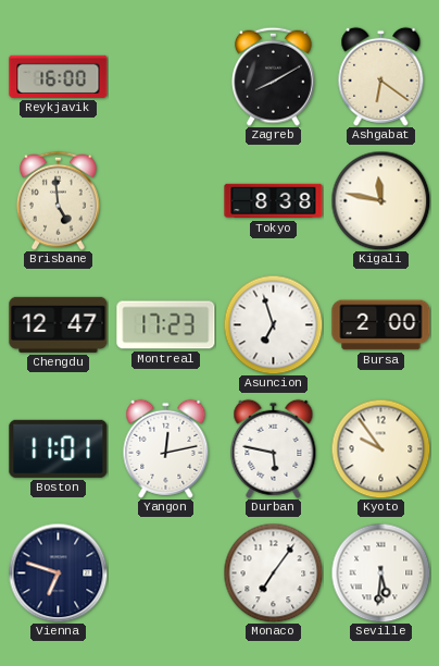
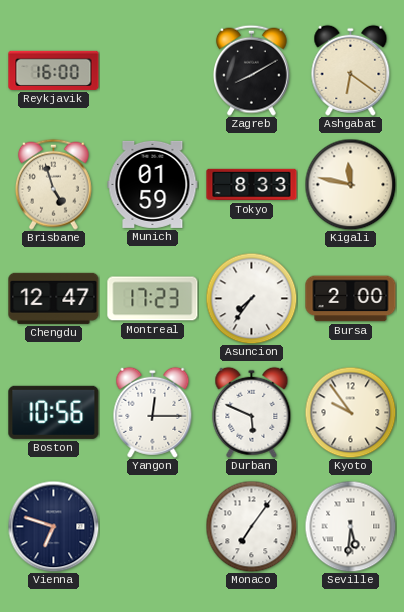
Brisbane: 4:59 -> 4:57 (53, 184)
Munich: none -> 01:59 (153, 184)
Tokyo: 8:38 -> 8:33 (252, 185)
Asuncion: 6:57 -> 7:36 (251, 298)
Boston: 11:01 -> 10:56 (54, 412)
Yangon: 12:13 -> 12:15 (153, 412)
Durban: 5:47 -> 5:49 (252, 412)
